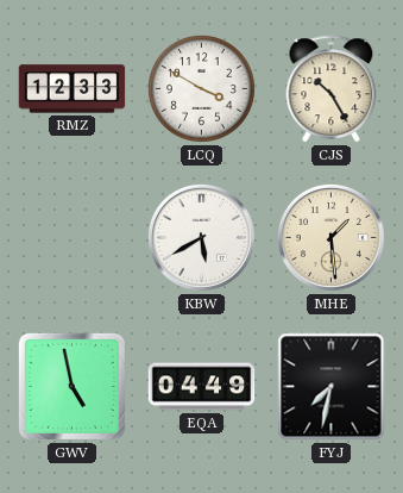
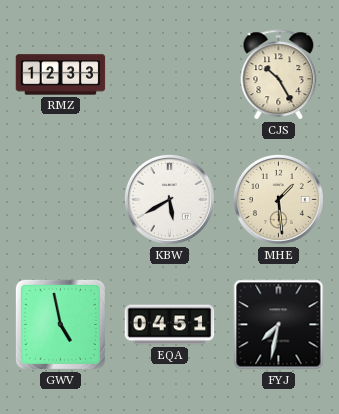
LCQ: 3:50 -> none (201, 88)
EQA: 04:49 -> 04:51 (170, 325)
